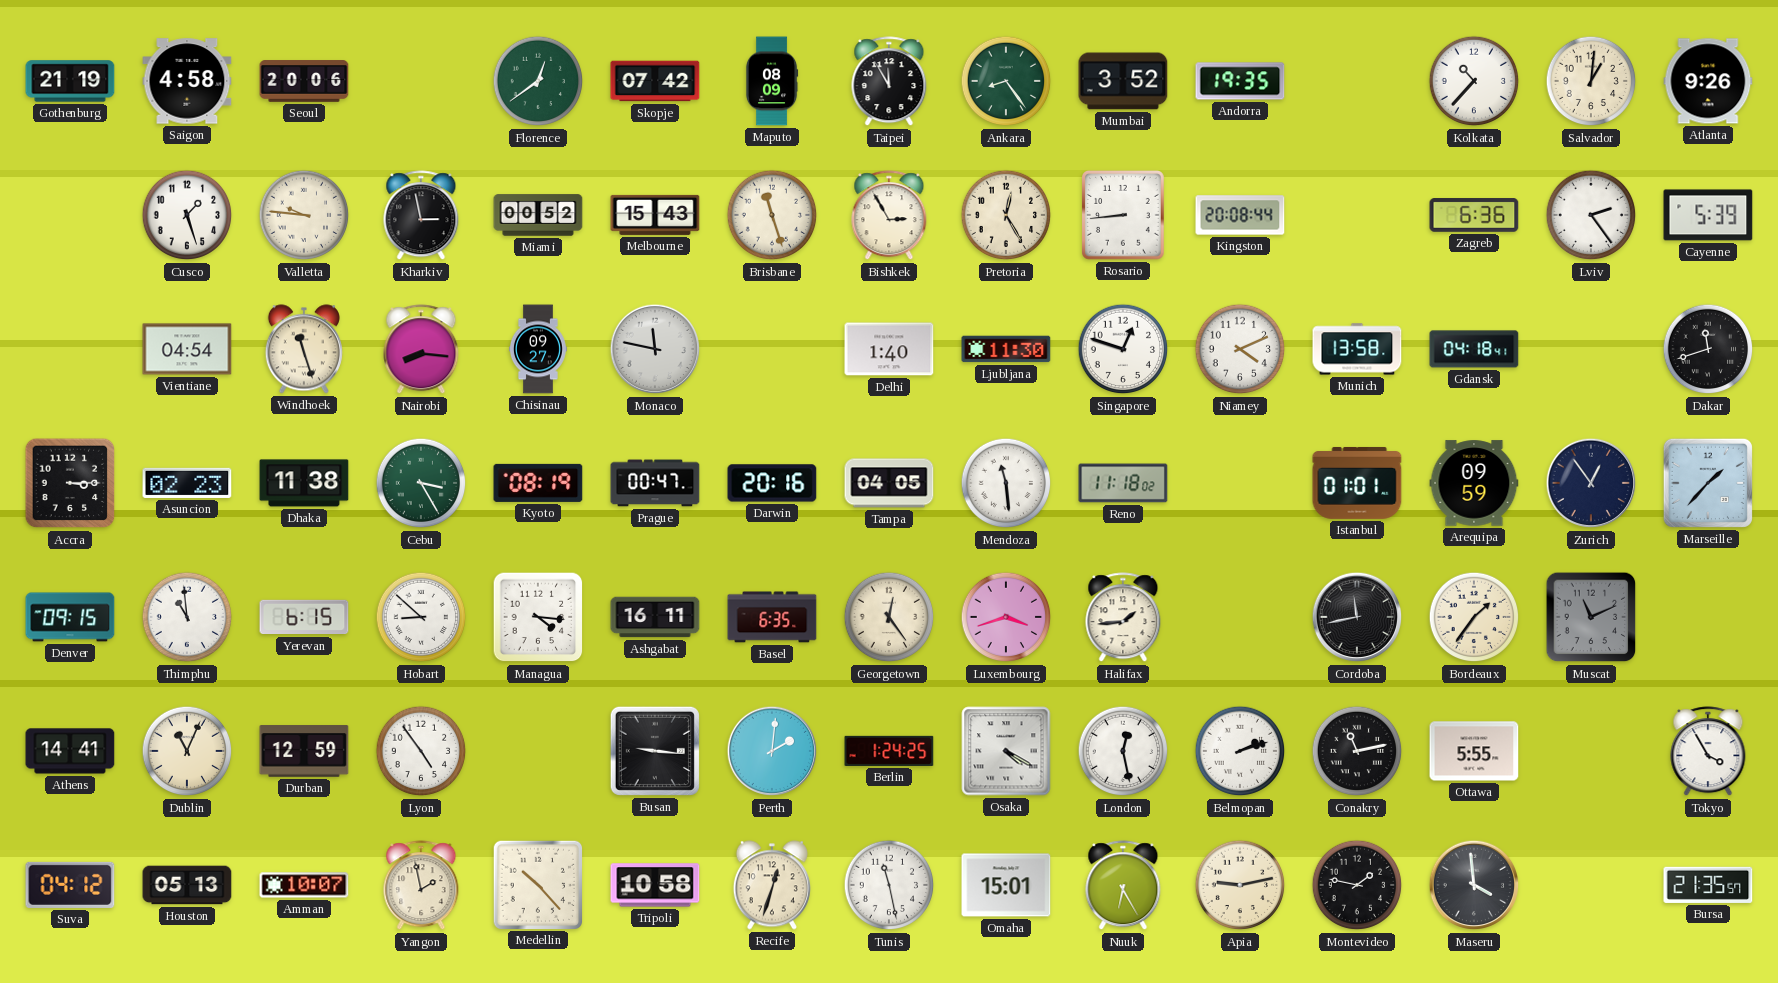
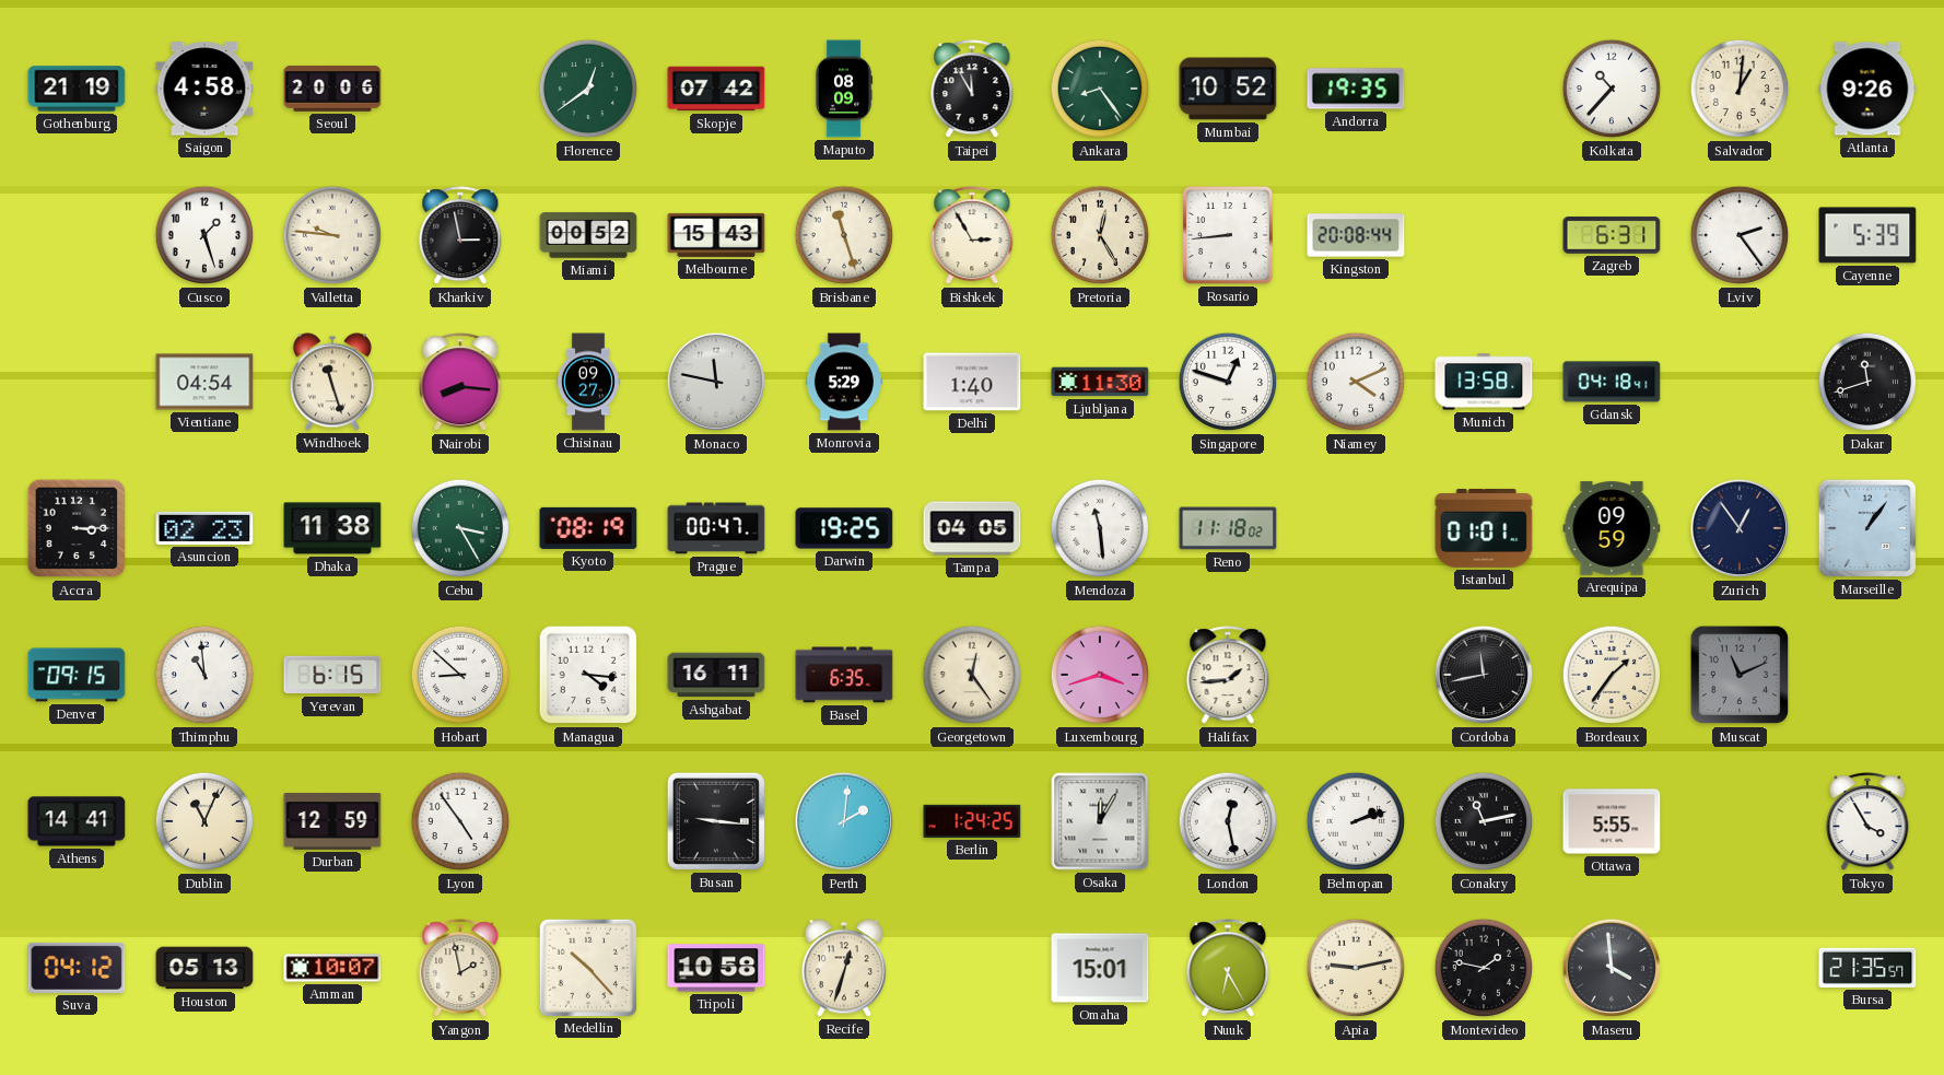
Mumbai: 3:52 -> 10:52 (1228, 89)
Zagreb: 6:36 -> 6:31 (1612, 235)
Monrovia: none -> 5:29 (844, 382)
Darwin: 20:16 -> 19:25 (844, 528)
Marseille: 1:37 -> 1:06 (1867, 528)
Osaka: 4:20 -> 12:05 (1100, 821)
Tunis: 11:28 -> none (889, 885)
